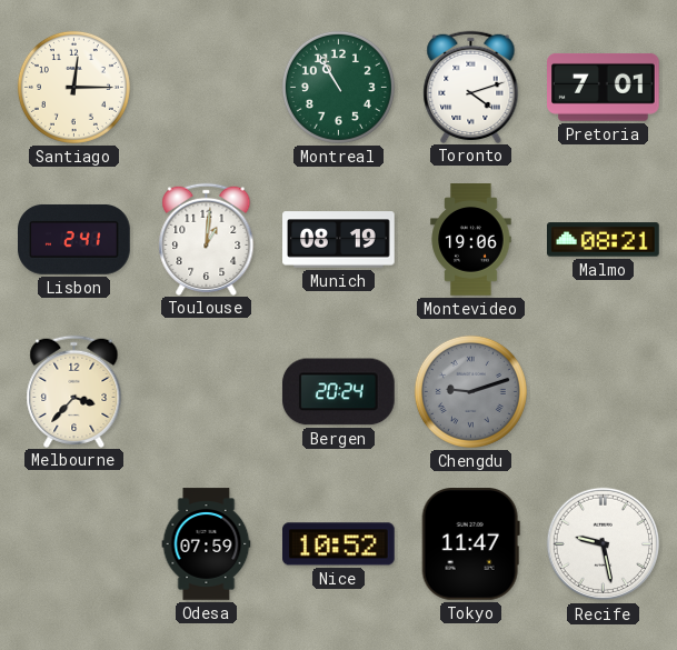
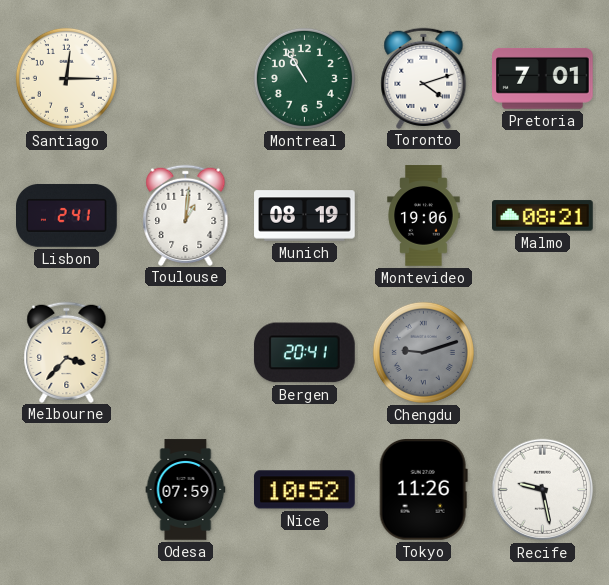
Bergen: 20:24 -> 20:41 (304, 353)
Tokyo: 11:47 -> 11:26 (423, 490)
